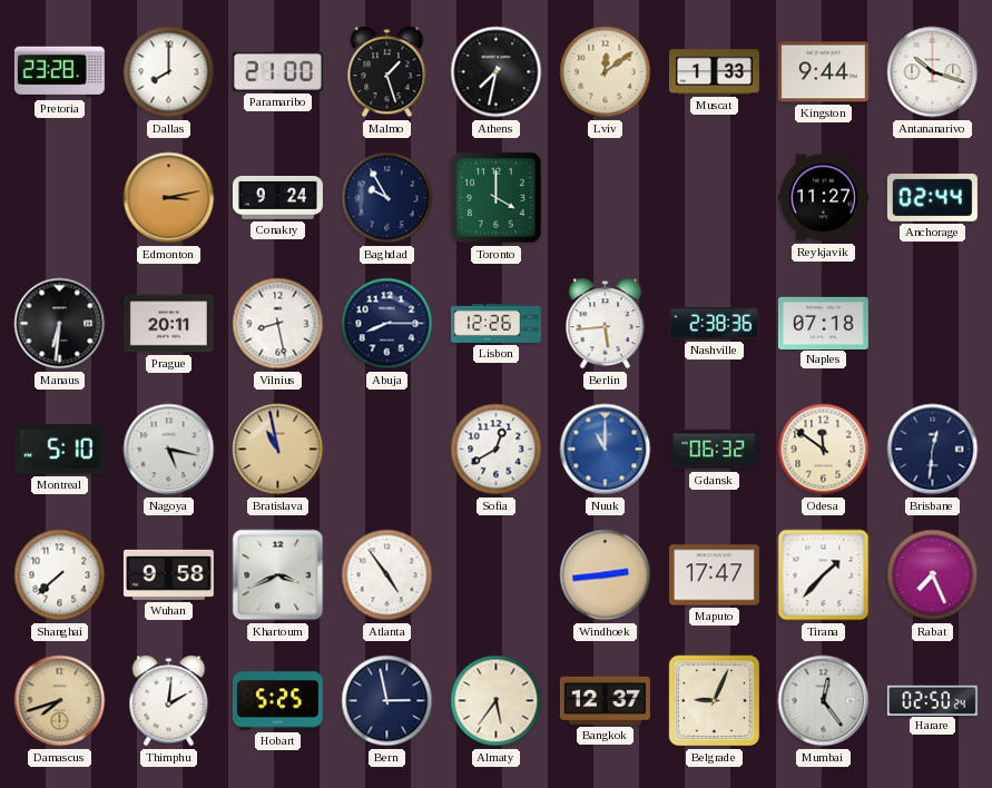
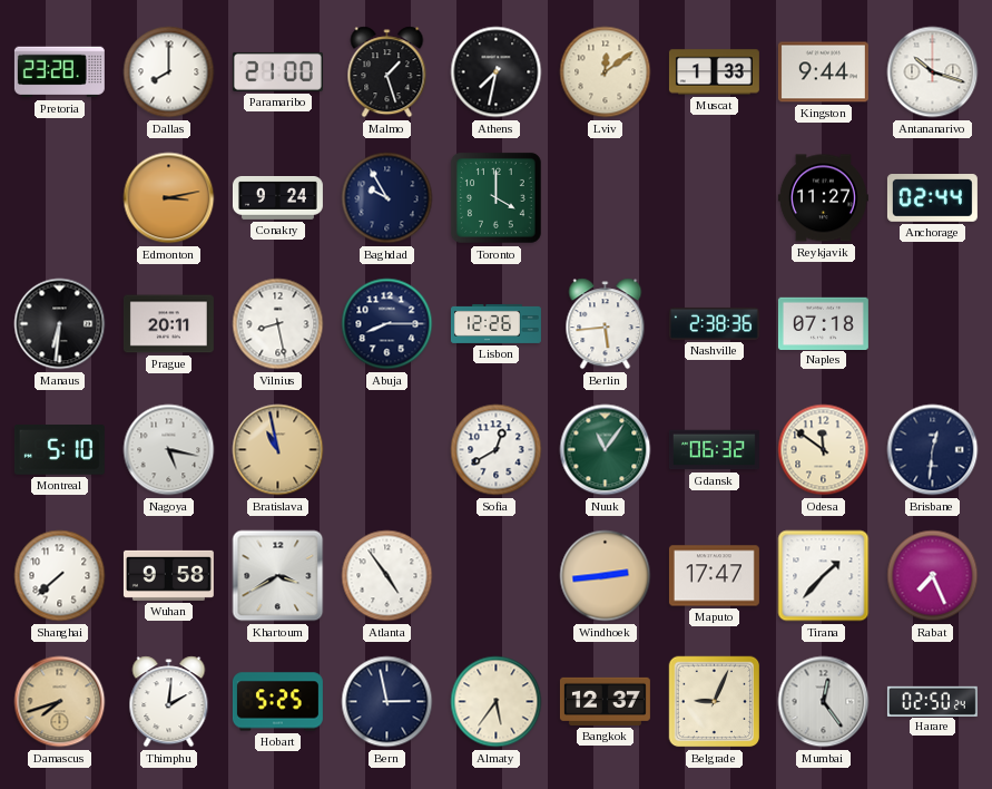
Nuuk: 11:00 -> 11:06 (606, 450)
Nuuk dial: blue -> green (606, 450)
Khartoum: 3:41 -> 3:40 (278, 576)
